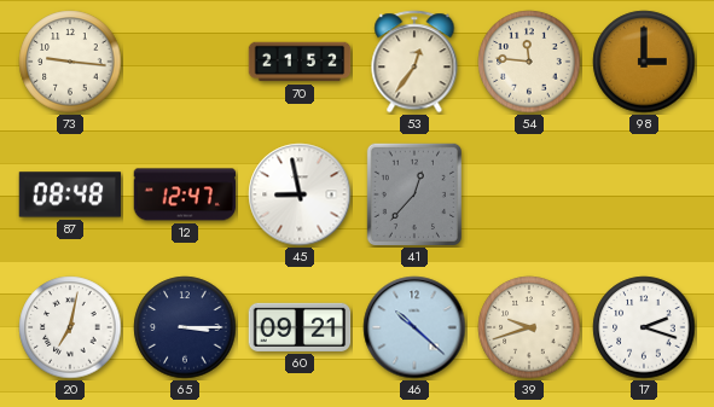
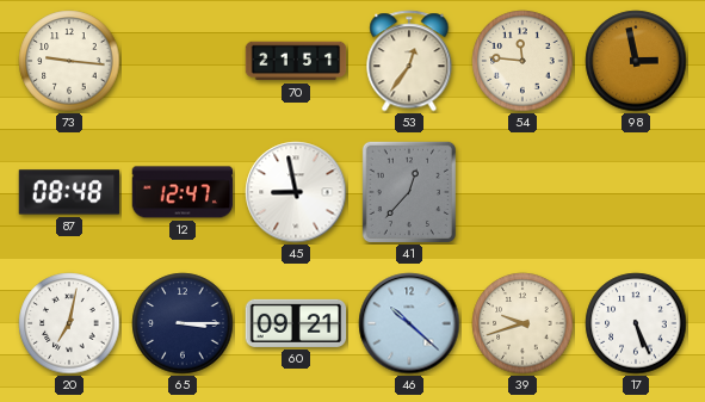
70: 21:52 -> 21:51 (296, 61)
98: 3:00 -> 2:58 (636, 61)
17: 2:18 -> 5:26 (636, 323)
